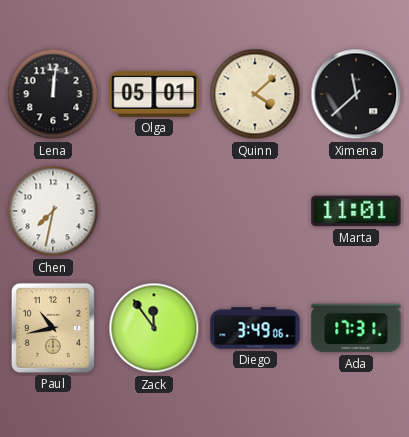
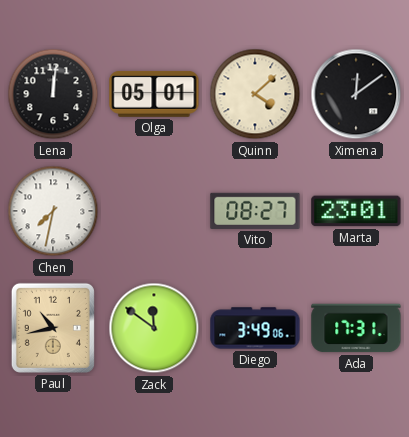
Ximena: 11:38 -> 12:09 (356, 94)
Vito: none -> 08:27 (255, 211)
Marta: 11:01 -> 23:01 (356, 211)
Zack: 11:54 -> 11:51 (154, 328)
